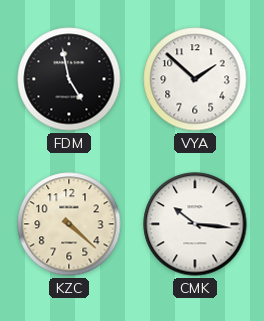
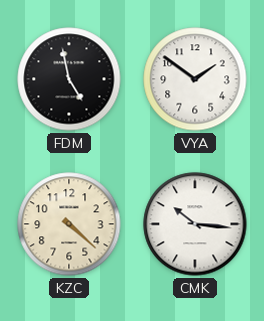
VYA: 1:52 -> 1:51 (195, 79)
